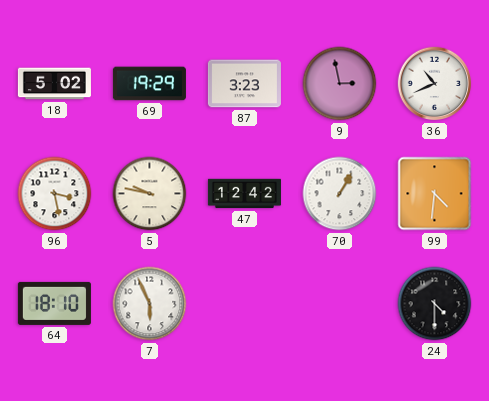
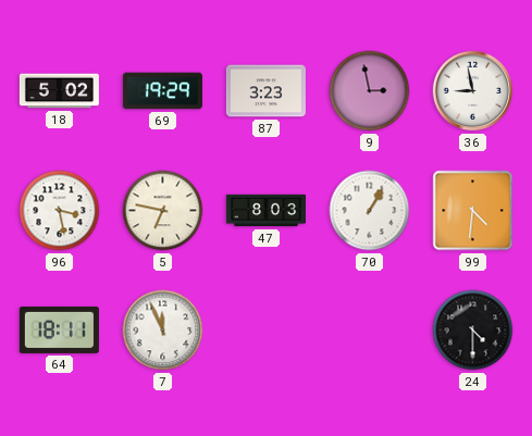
36: 10:41 -> 8:58 (473, 91)
5: 9:47 -> 6:47 (163, 211)
47: 12:42 -> 8:03 (265, 211)
64: 18:10 -> 18:11 (59, 329)
7: 5:56 -> 11:56 (163, 331)
